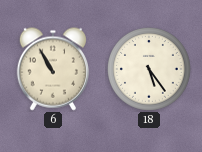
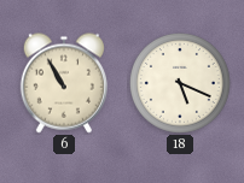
18: 5:24 -> 5:19 (181, 84)
